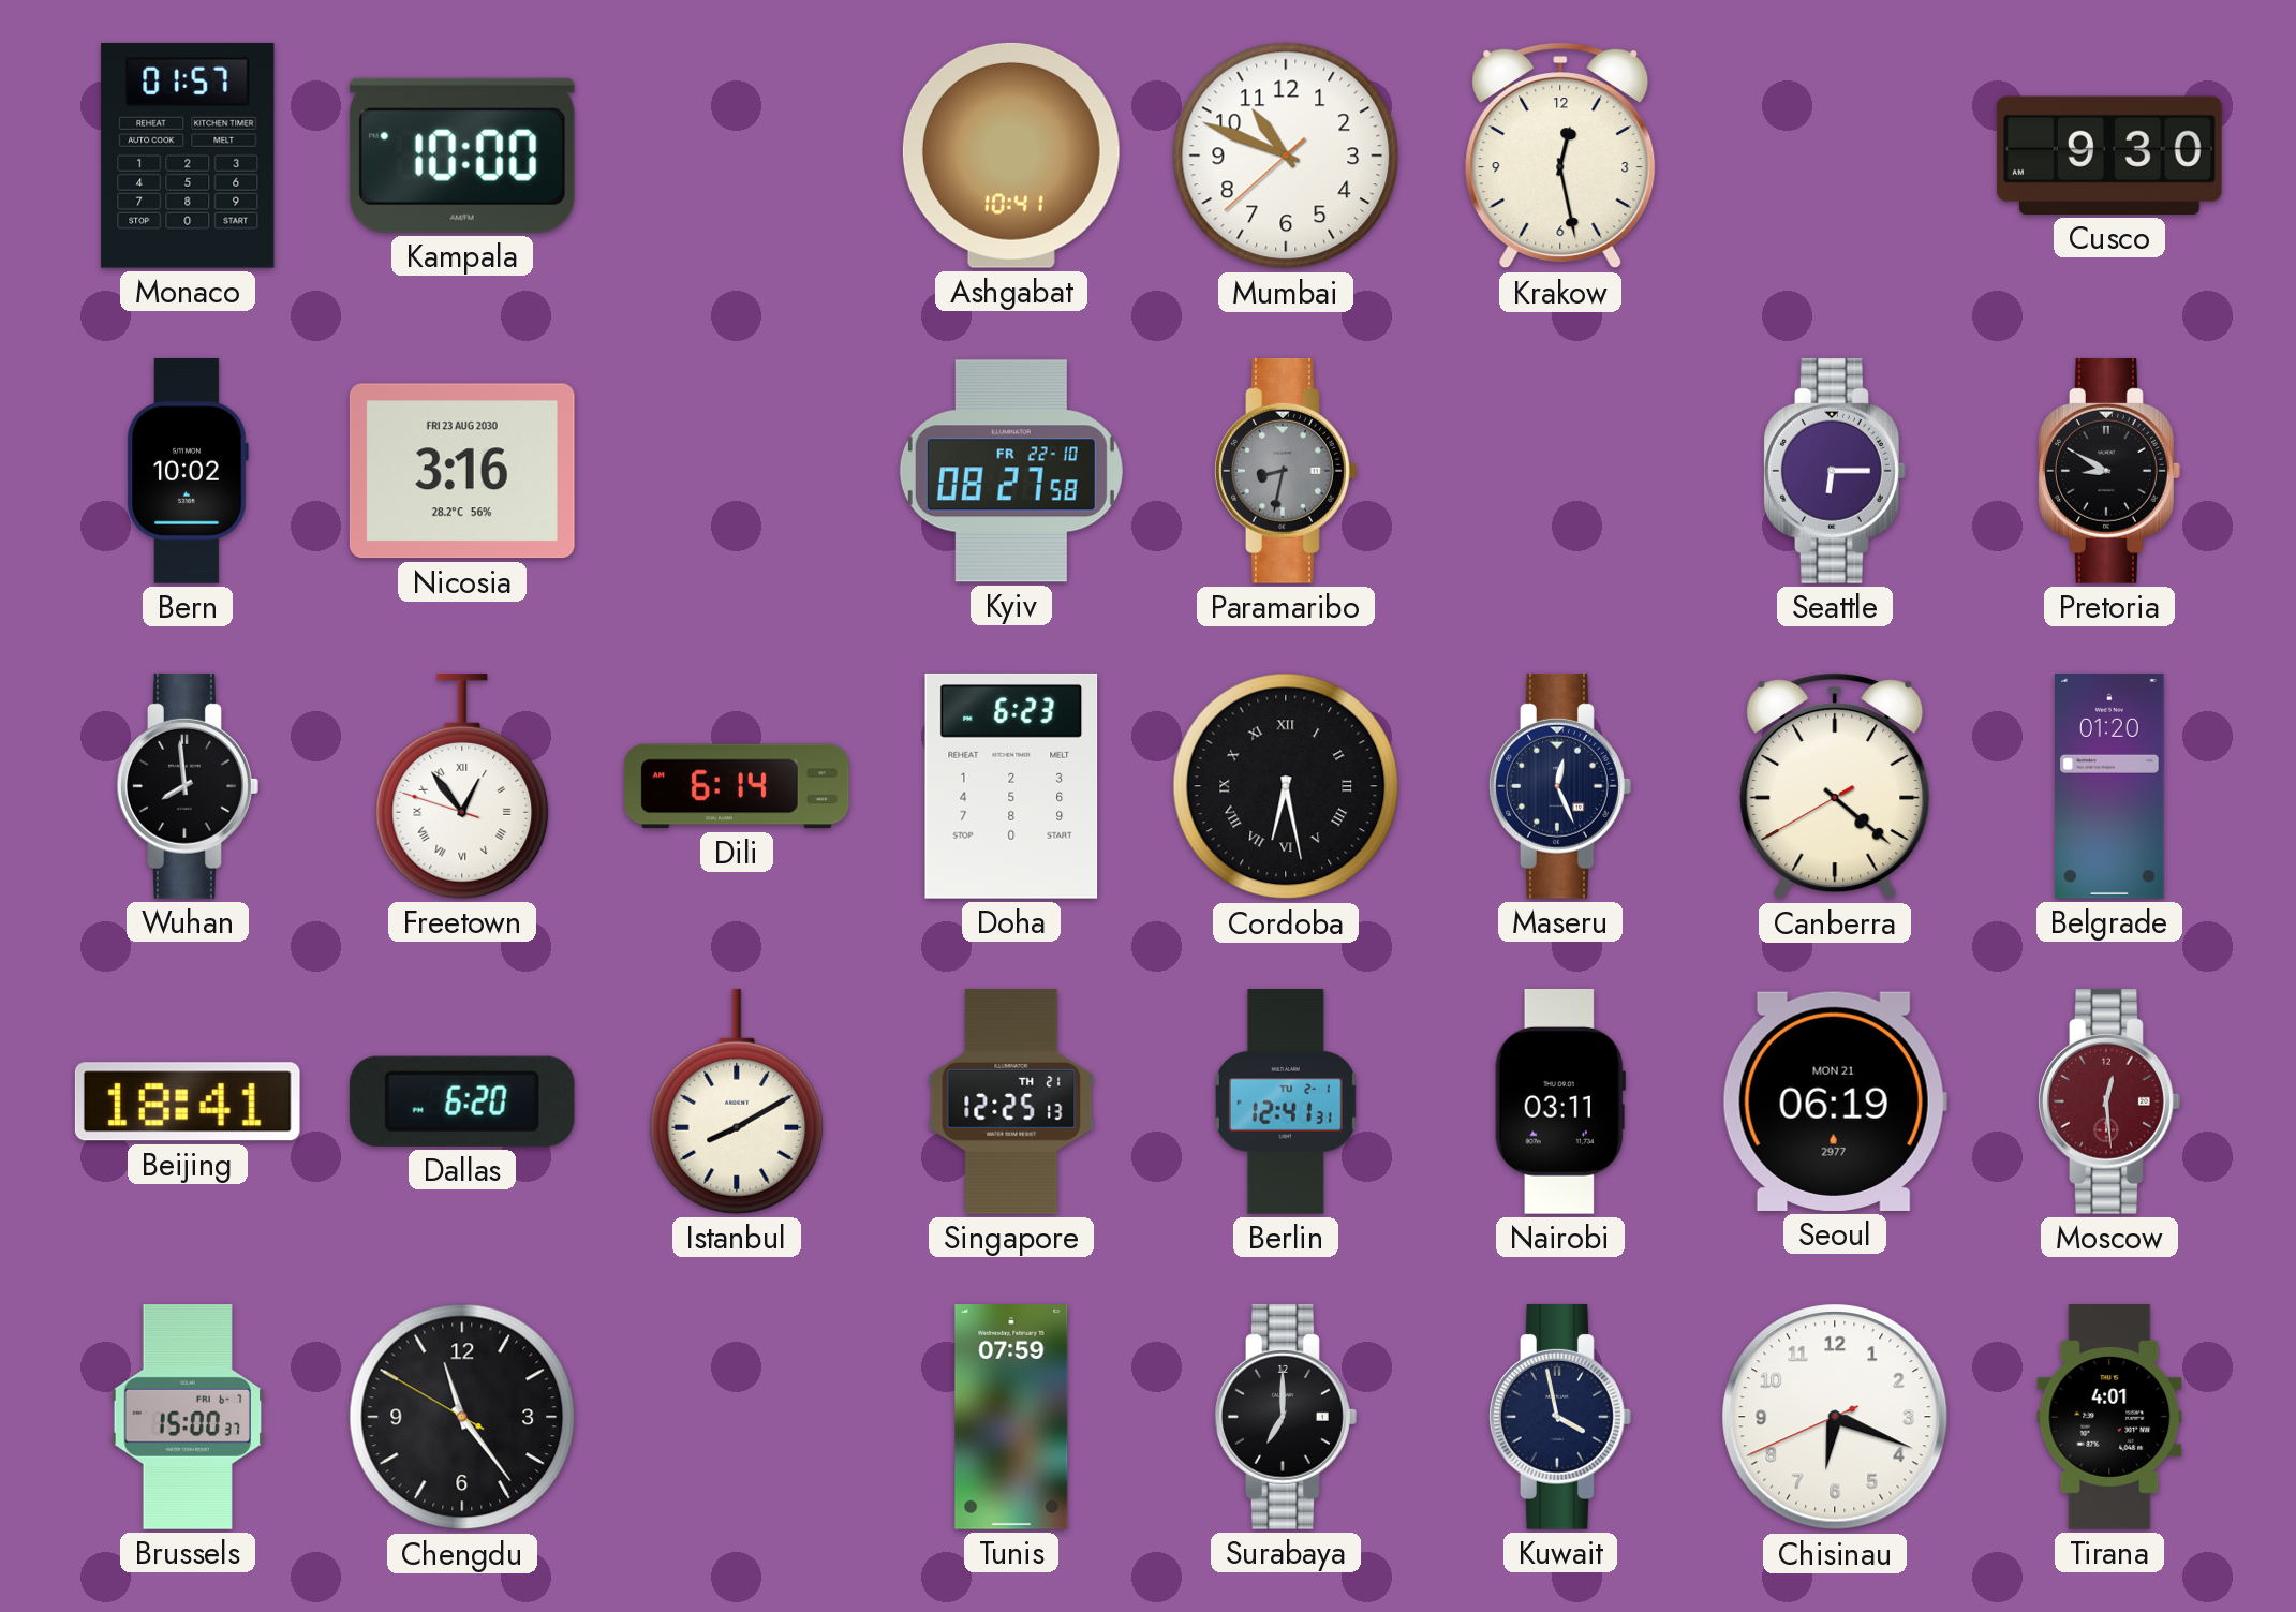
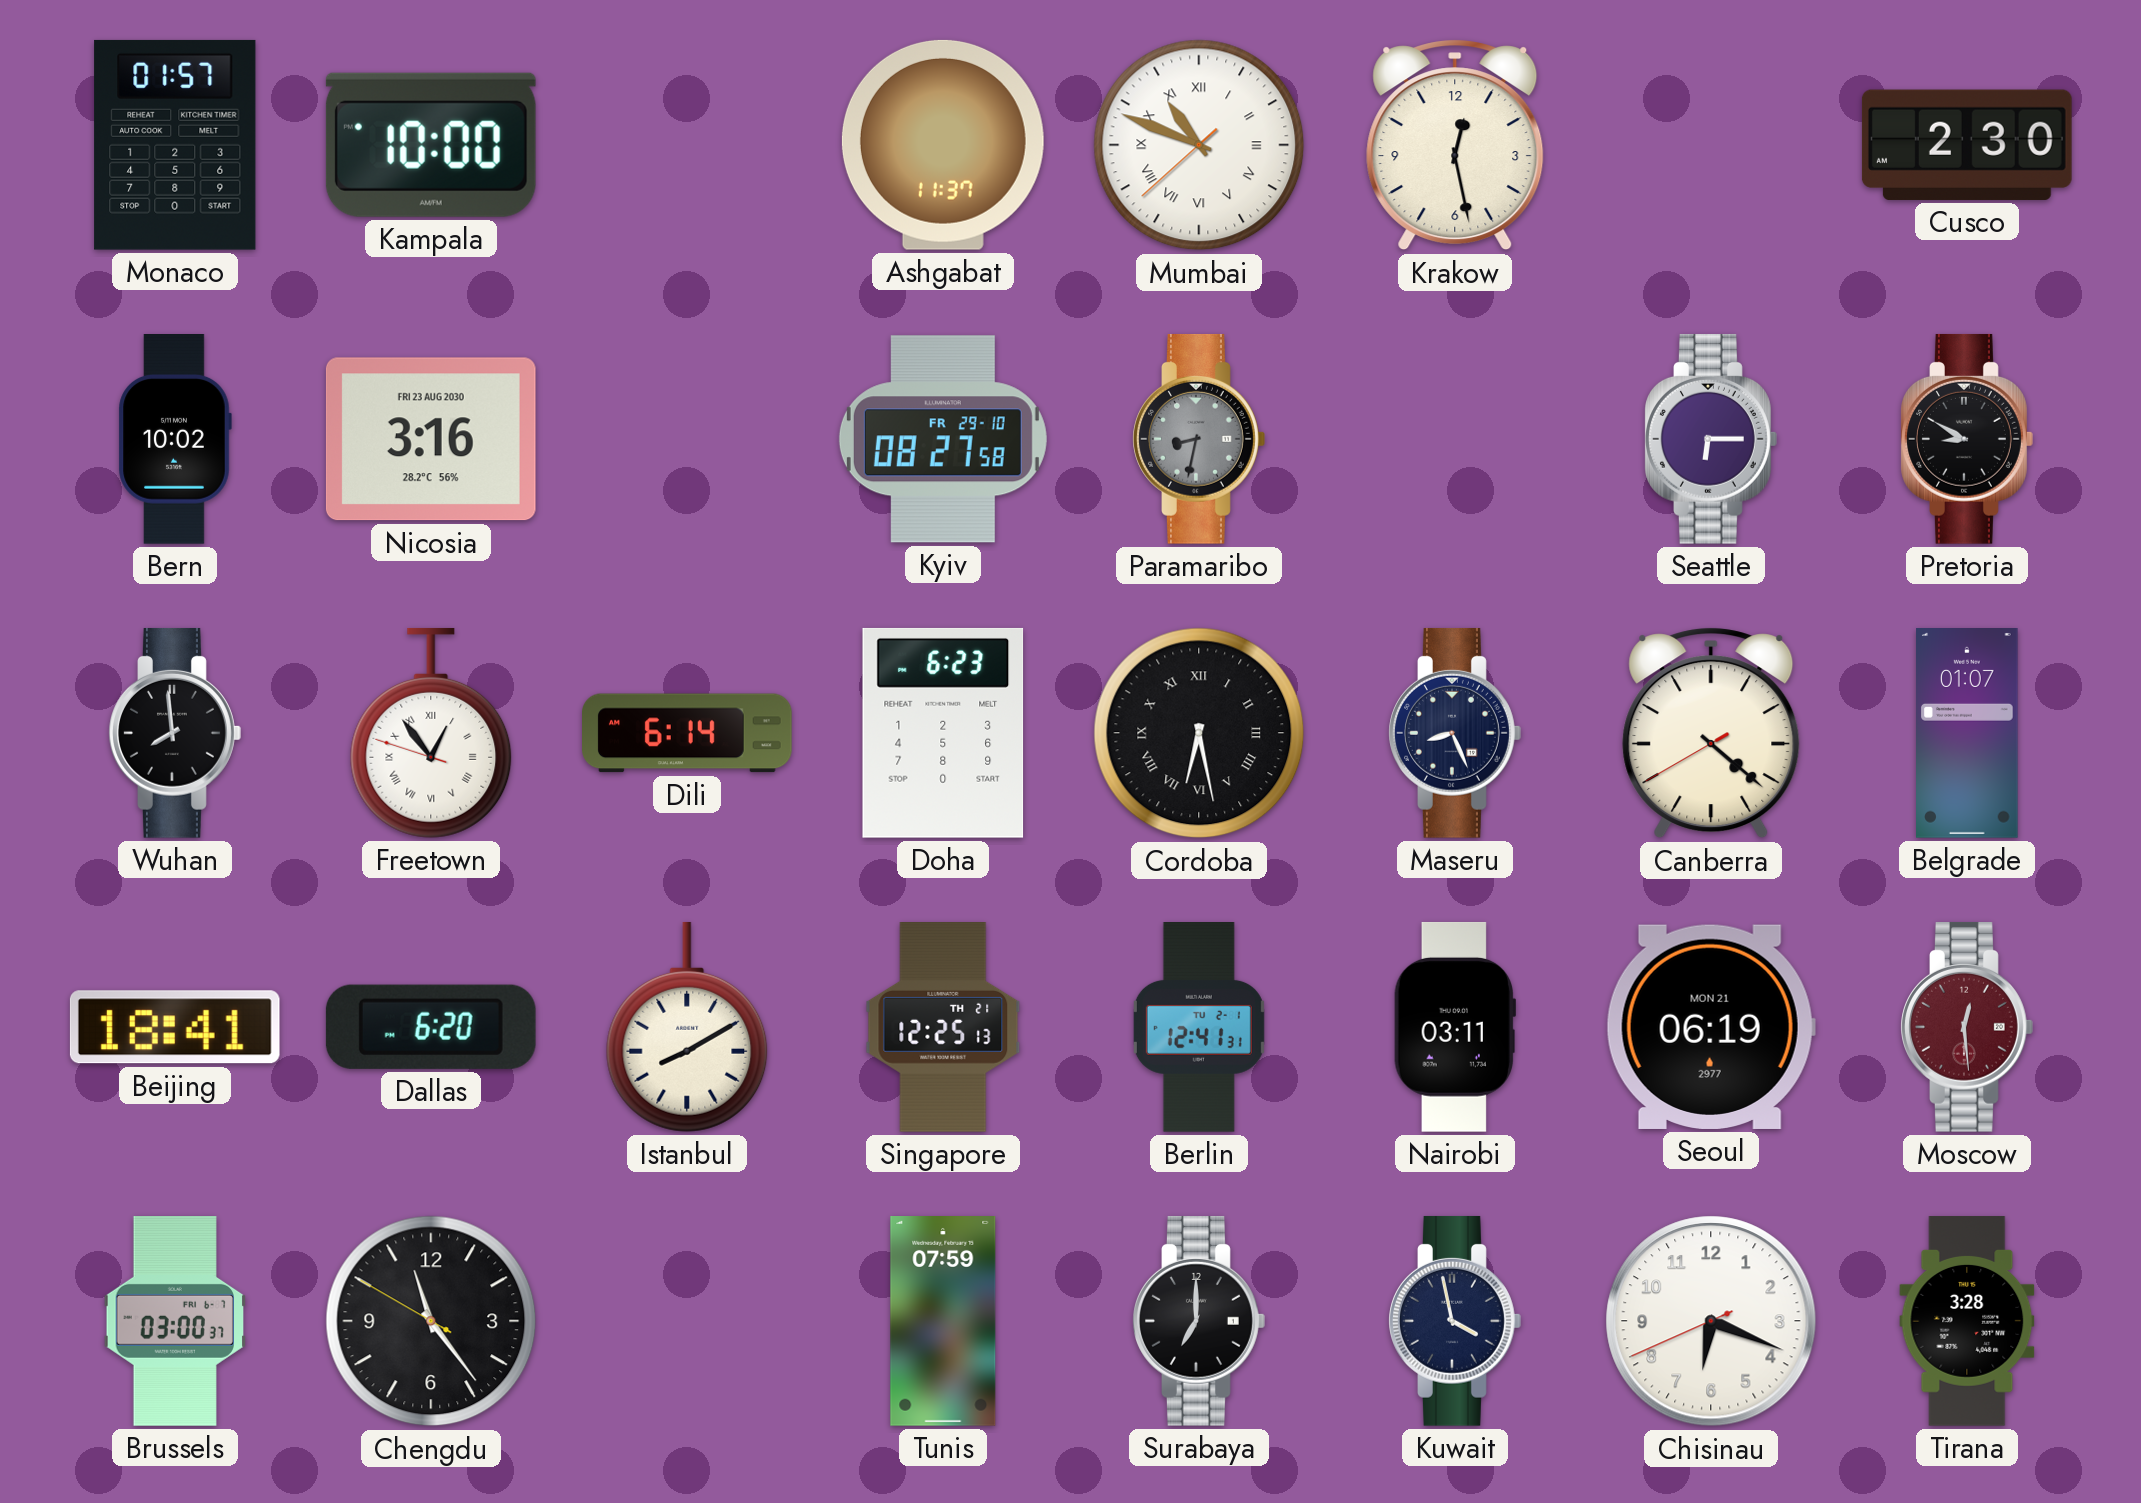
Ashgabat: 10:41 -> 11:37 (943, 145)
Mumbai numerals: Arabic -> Roman (1199, 145)
Cusco: 9:30 -> 2:30 (1967, 145)
Kyiv date: FR 22-10 -> FR 29-10 (943, 439)
Maseru: 12:26 -> 8:26 (1455, 733)
Belgrade: 01:20 -> 01:07 (1967, 734)
Brussels: 15:00 -> 03:00 (175, 1322)
Tirana: 4:01 -> 3:28 (1967, 1321)
